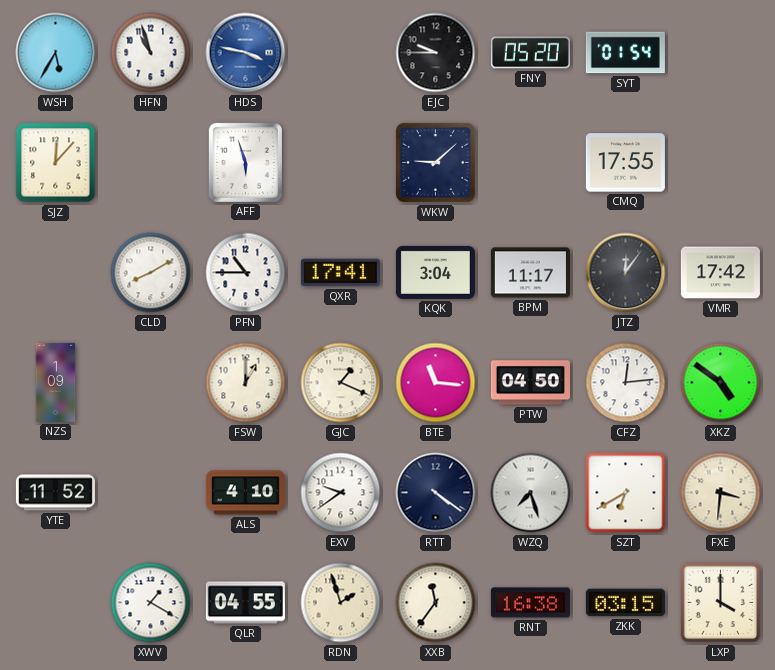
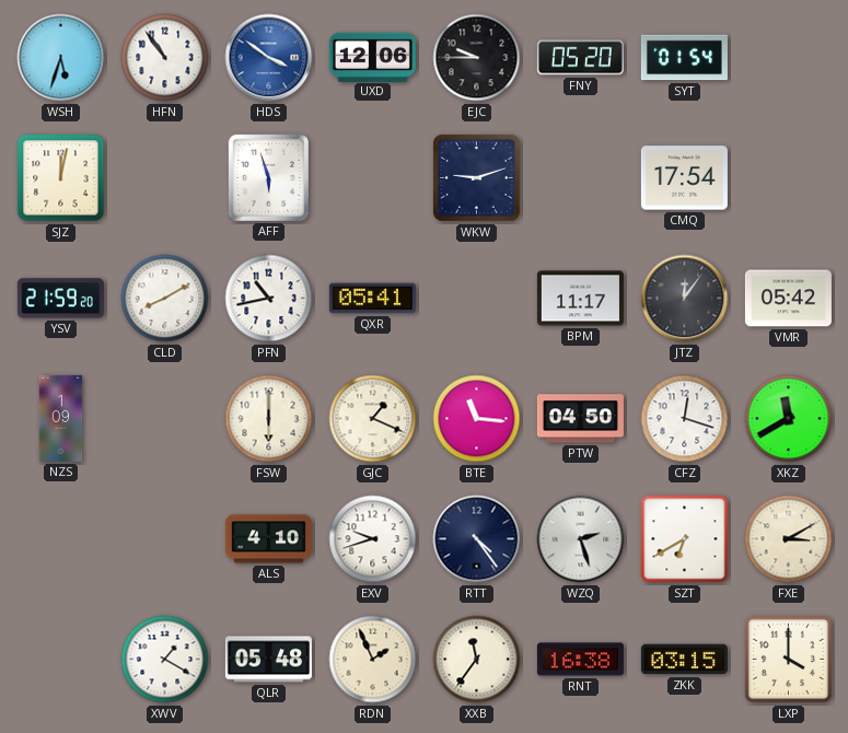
WSH: 5:35 -> 5:33 (61, 58)
HFN: 10:57 -> 10:54 (165, 58)
HDS: 3:47 -> 3:51 (269, 58)
UXD: none -> 12:06 (372, 57)
SJZ: 12:07 -> 12:02 (61, 178)
WKW: 9:08 -> 9:12 (476, 177)
CMQ: 17:55 -> 17:54 (684, 178)
YSV: none -> 21:59 (60, 299)
PFN: 10:45 -> 10:43 (269, 299)
QXR: 17:41 -> 05:41 (372, 299)
KQK: 3:04 -> none (435, 272)
VMR: 17:42 -> 05:42 (788, 299)
FSW: 1:00 -> 6:00 (269, 419)
CFZ: 12:14 -> 12:18 (685, 419)
XKZ: 4:51 -> 11:40 (789, 419)
YTE: 11:52 -> none (55, 493)
EXV: 9:39 -> 9:42 (373, 539)
RTT: 4:21 -> 4:24 (477, 539)
WZQ: 7:27 -> 2:27 (581, 539)
FXE: 3:31 -> 3:10 (789, 539)
QLR: 04:55 -> 05:48 (268, 660)
RDN: 1:57 -> 1:56 (373, 660)
